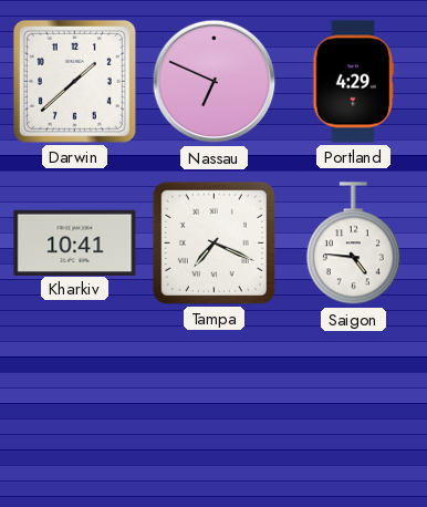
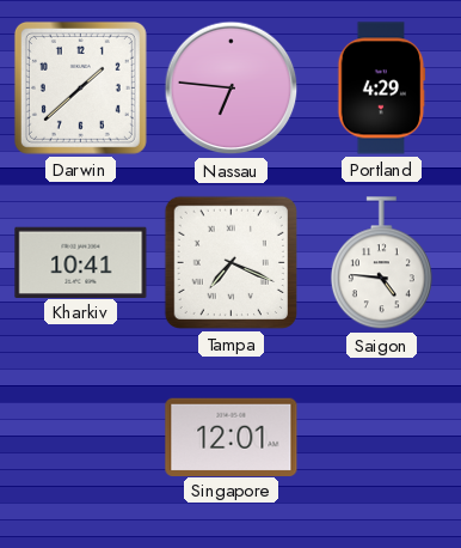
Nassau: 6:49 -> 6:46 (232, 89)
Singapore: none -> 12:01 (232, 437)
